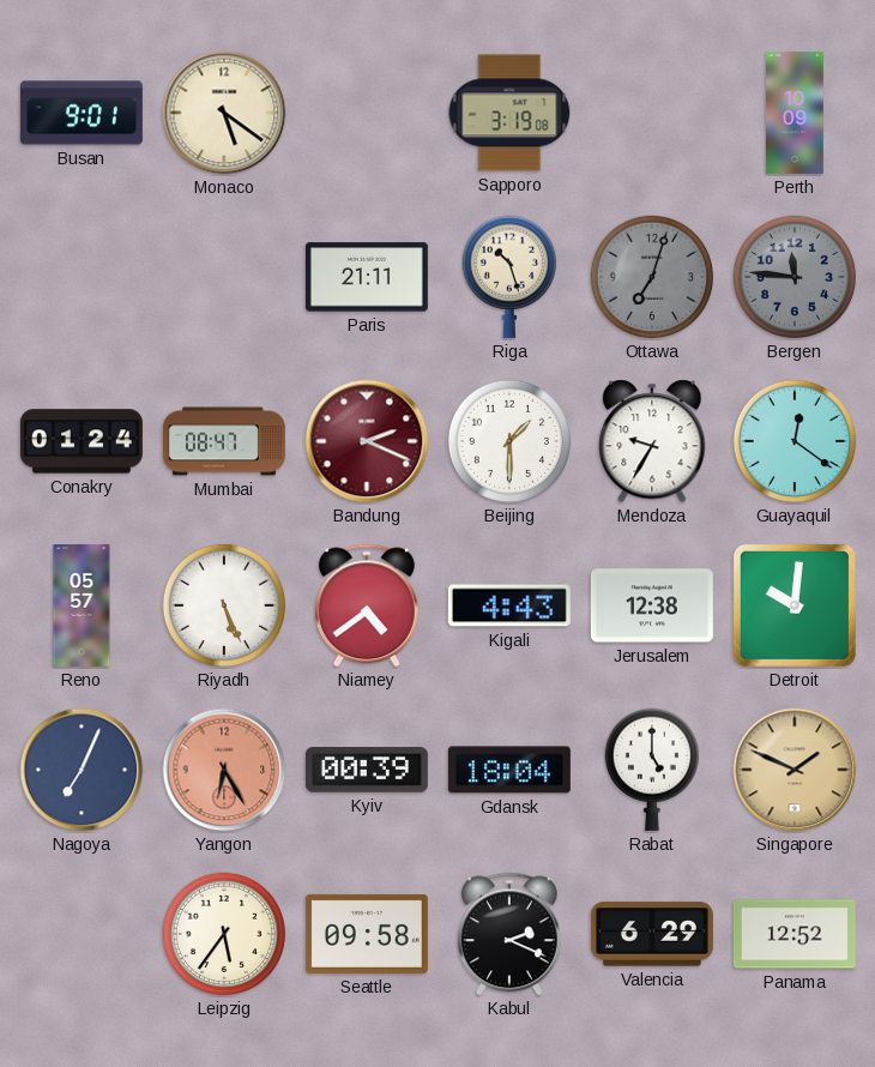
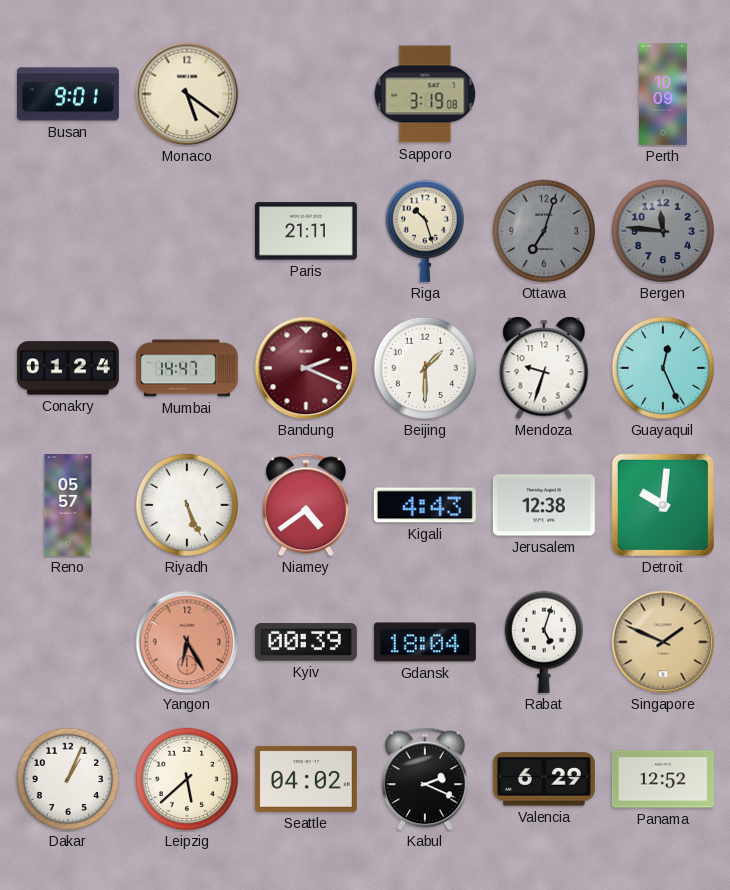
Mumbai: 08:47 -> 14:47 (187, 368)
Mendoza: 9:35 -> 9:33 (544, 368)
Guayaquil: 12:21 -> 12:26 (663, 368)
Nagoya: 7:04 -> none (82, 770)
Rabat: 5:00 -> 5:03 (543, 642)
Dakar: none -> 1:04 (68, 779)
Leipzig: 5:36 -> 5:38 (187, 779)
Seattle: 09:58 -> 04:02 (306, 779)
